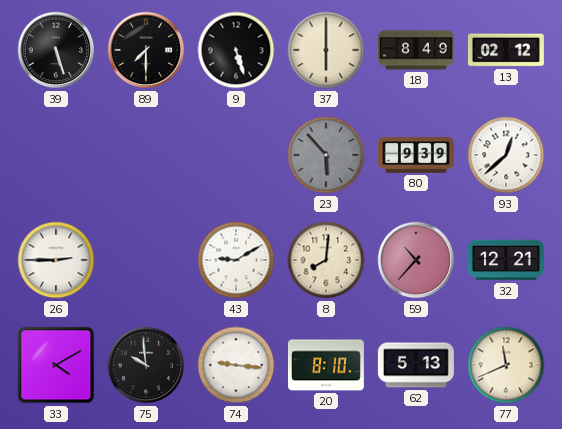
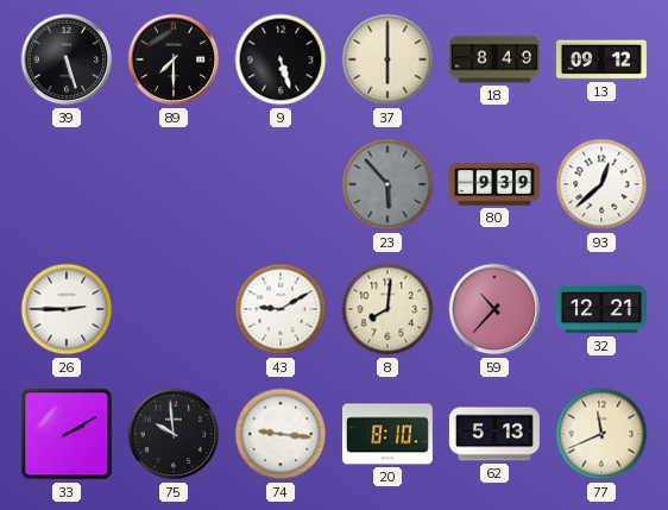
13: 02:12 -> 09:12 (601, 59)
33: 4:10 -> 2:10 (67, 434)
